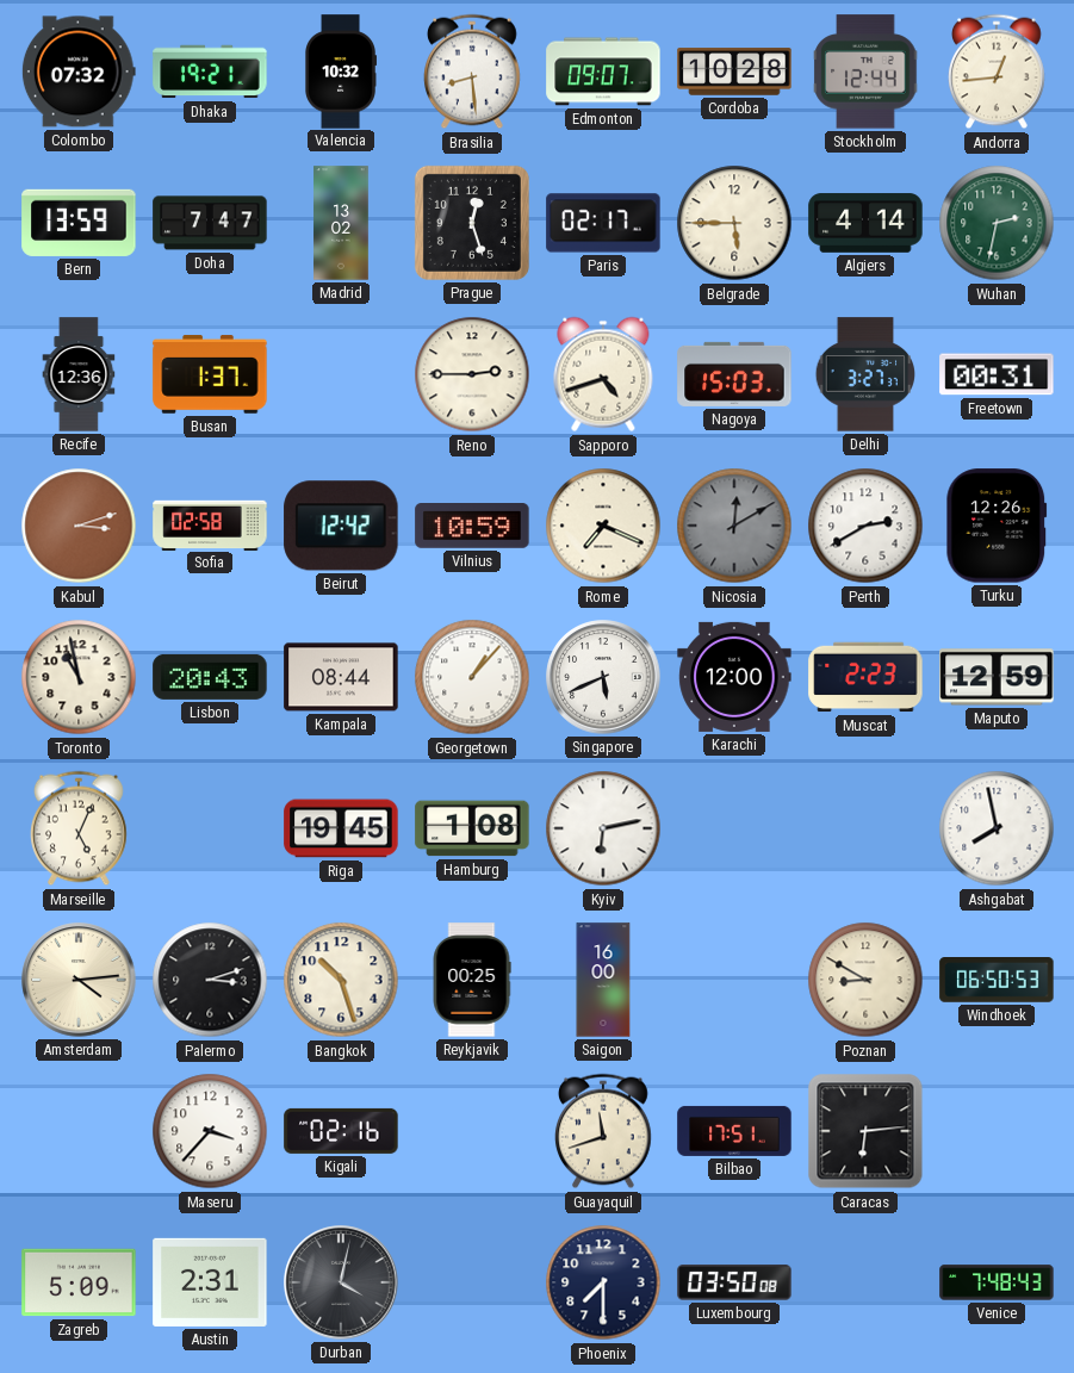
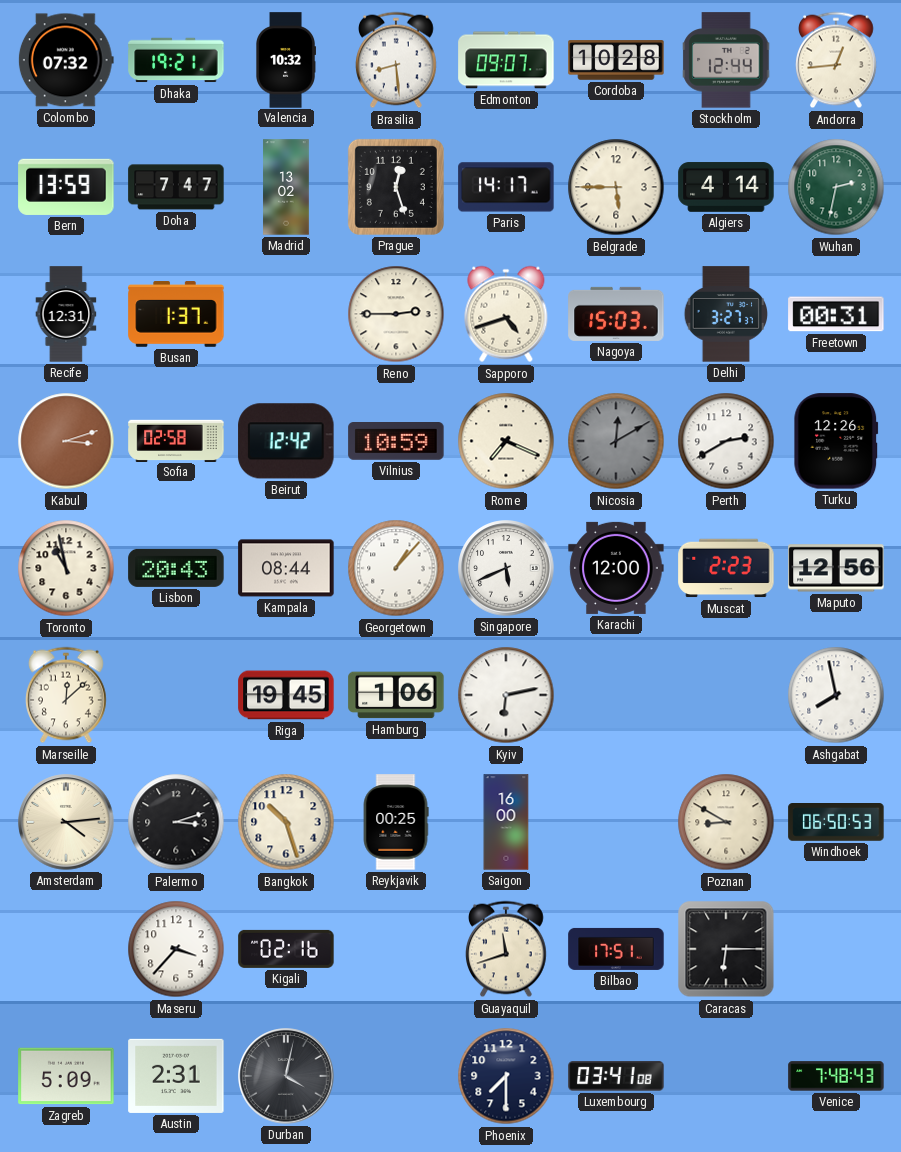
Paris: 02:17 -> 14:17 (506, 187)
Recife: 12:36 -> 12:31 (66, 314)
Maputo: 12:59 -> 12:56 (836, 568)
Marseille: 5:04 -> 12:08 (67, 695)
Hamburg: 1:08 -> 1:06 (396, 695)
Caracas: 6:14 -> 6:15 (726, 949)
Luxembourg: 03:50 -> 03:41 (616, 1076)
